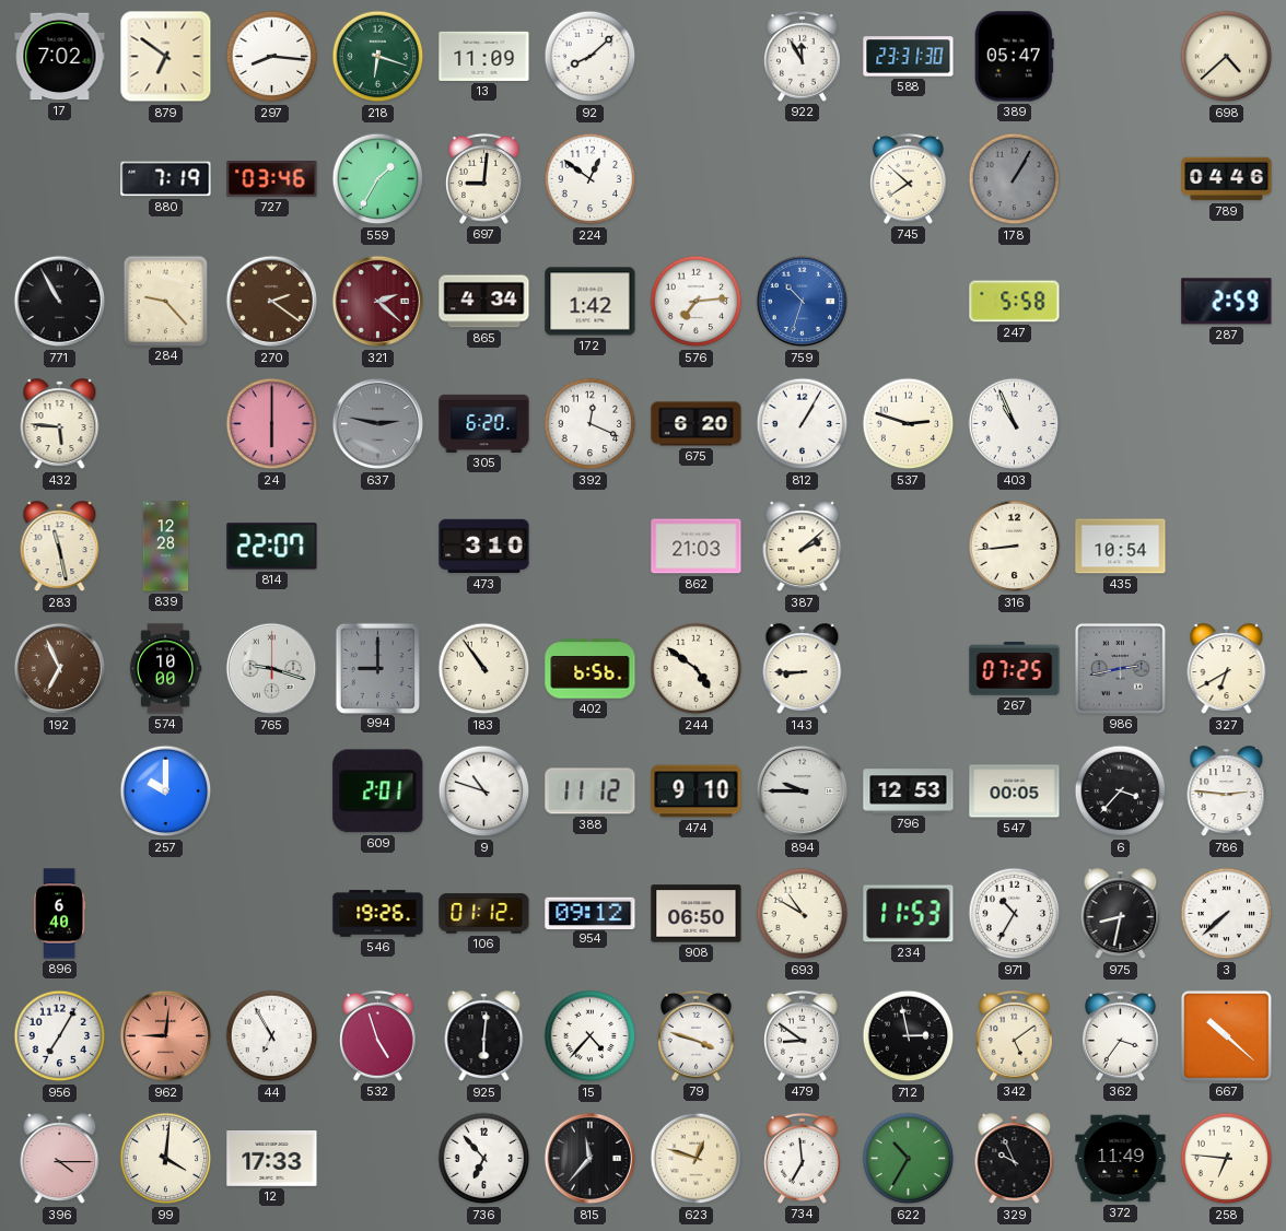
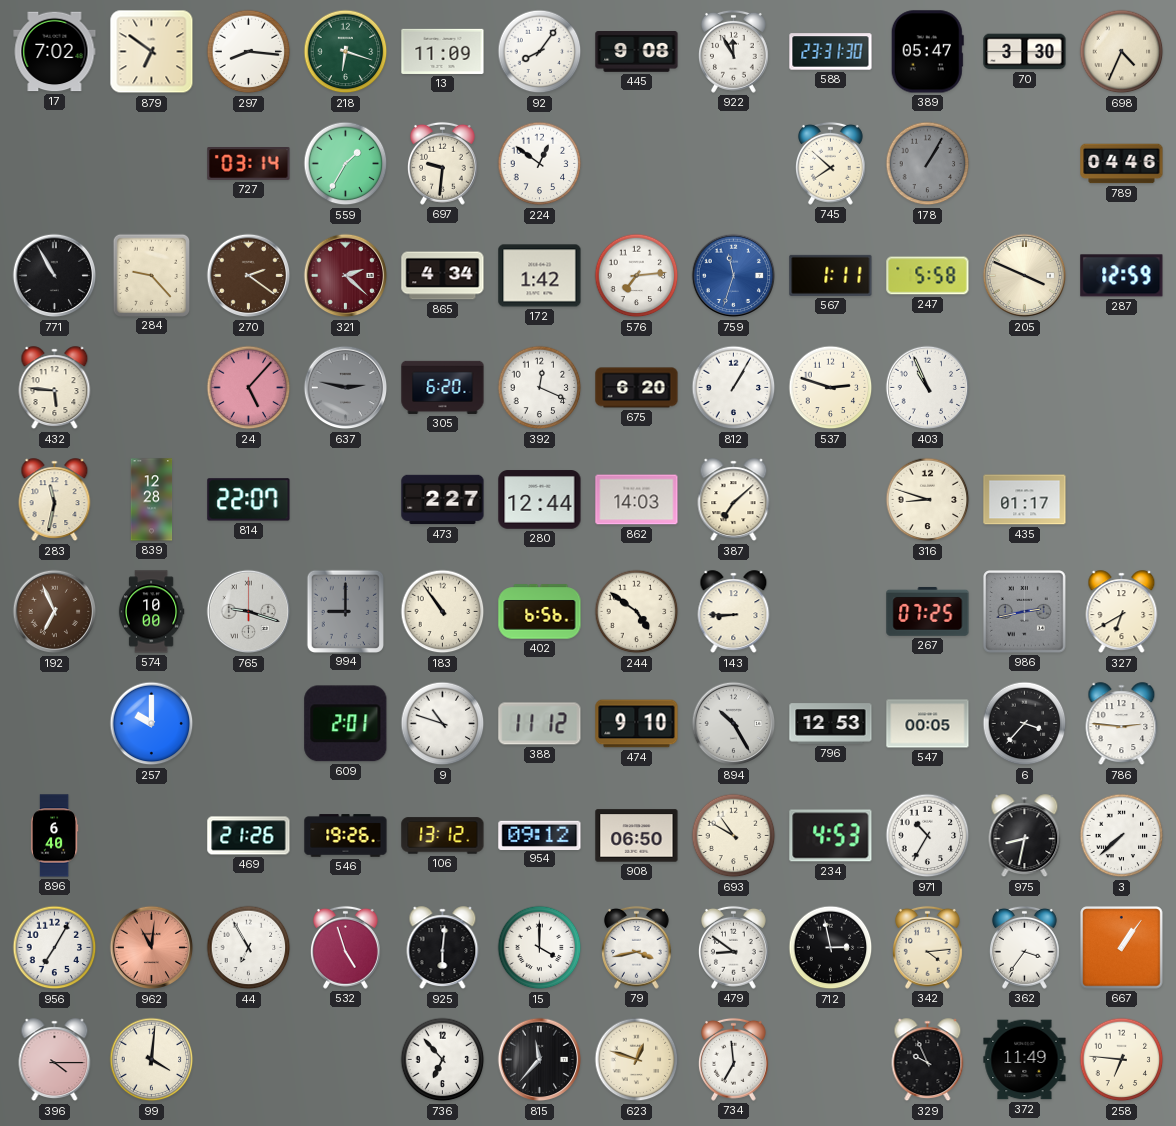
92: 8:08 -> 8:06 (540, 52)
445: none -> 9:08 (637, 52)
70: none -> 3:30 (1025, 52)
698: 4:38 -> 4:34 (1122, 52)
880: 7:19 -> none (166, 179)
727: 03:46 -> 03:14 (249, 164)
697: 9:01 -> 9:31 (442, 163)
759: 10:33 -> 11:33 (734, 276)
567: none -> 1:11 (831, 275)
205: none -> 3:49 (1025, 276)
287: 2:59 -> 12:59 (1122, 276)
24: 6:00 -> 5:07 (249, 388)
283: 11:28 -> 11:32 (55, 500)
473: 3:10 -> 2:27 (443, 500)
280: none -> 12:44 (540, 500)
862: 21:03 -> 14:03 (637, 500)
387: 2:08 -> 7:08 (734, 500)
316: 8:44 -> 8:48 (928, 500)
435: 10:54 -> 01:17 (1025, 500)
894: 9:45 -> 10:25 (734, 724)
469: none -> 21:26 (249, 836)
106: 01:12 -> 13:12 (443, 836)
234: 11:53 -> 4:53 (831, 836)
962: 9:01 -> 11:01 (152, 948)
15: 4:37 -> 4:00 (540, 948)
79: 3:48 -> 3:43 (636, 947)
342: 5:09 -> 4:14 (927, 947)
667: 10:22 -> 1:06 (1122, 948)
12: 17:33 -> none (272, 1159)
622: 10:35 -> none (909, 1159)
